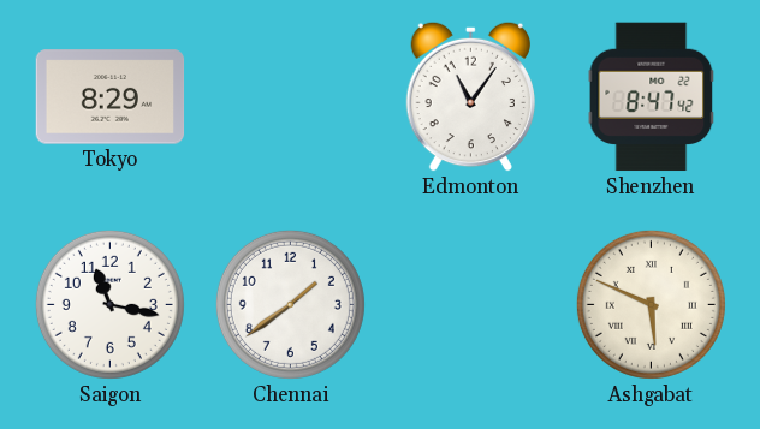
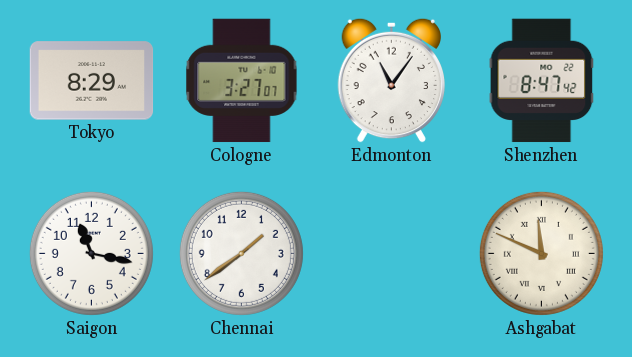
Cologne: none -> 3:27 (242, 81)
Ashgabat: 5:49 -> 11:49 (541, 253)
